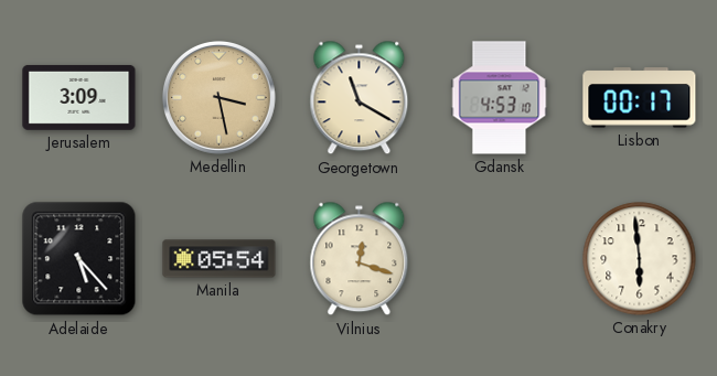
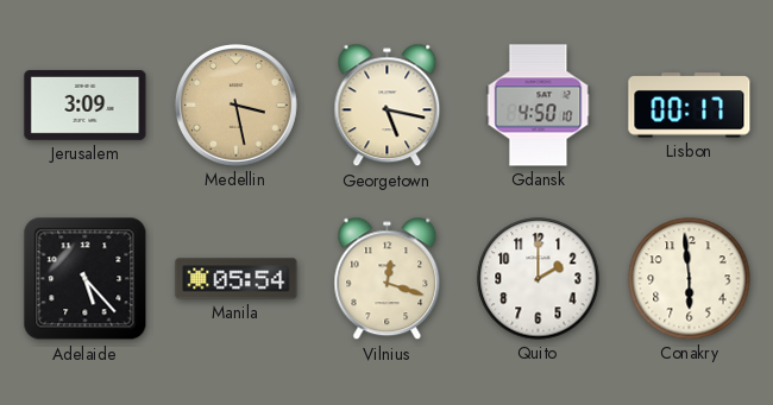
Georgetown: 11:20 -> 5:17 (388, 106)
Gdansk: 4:53 -> 4:50 (539, 106)
Quito: none -> 2:00 (539, 279)
